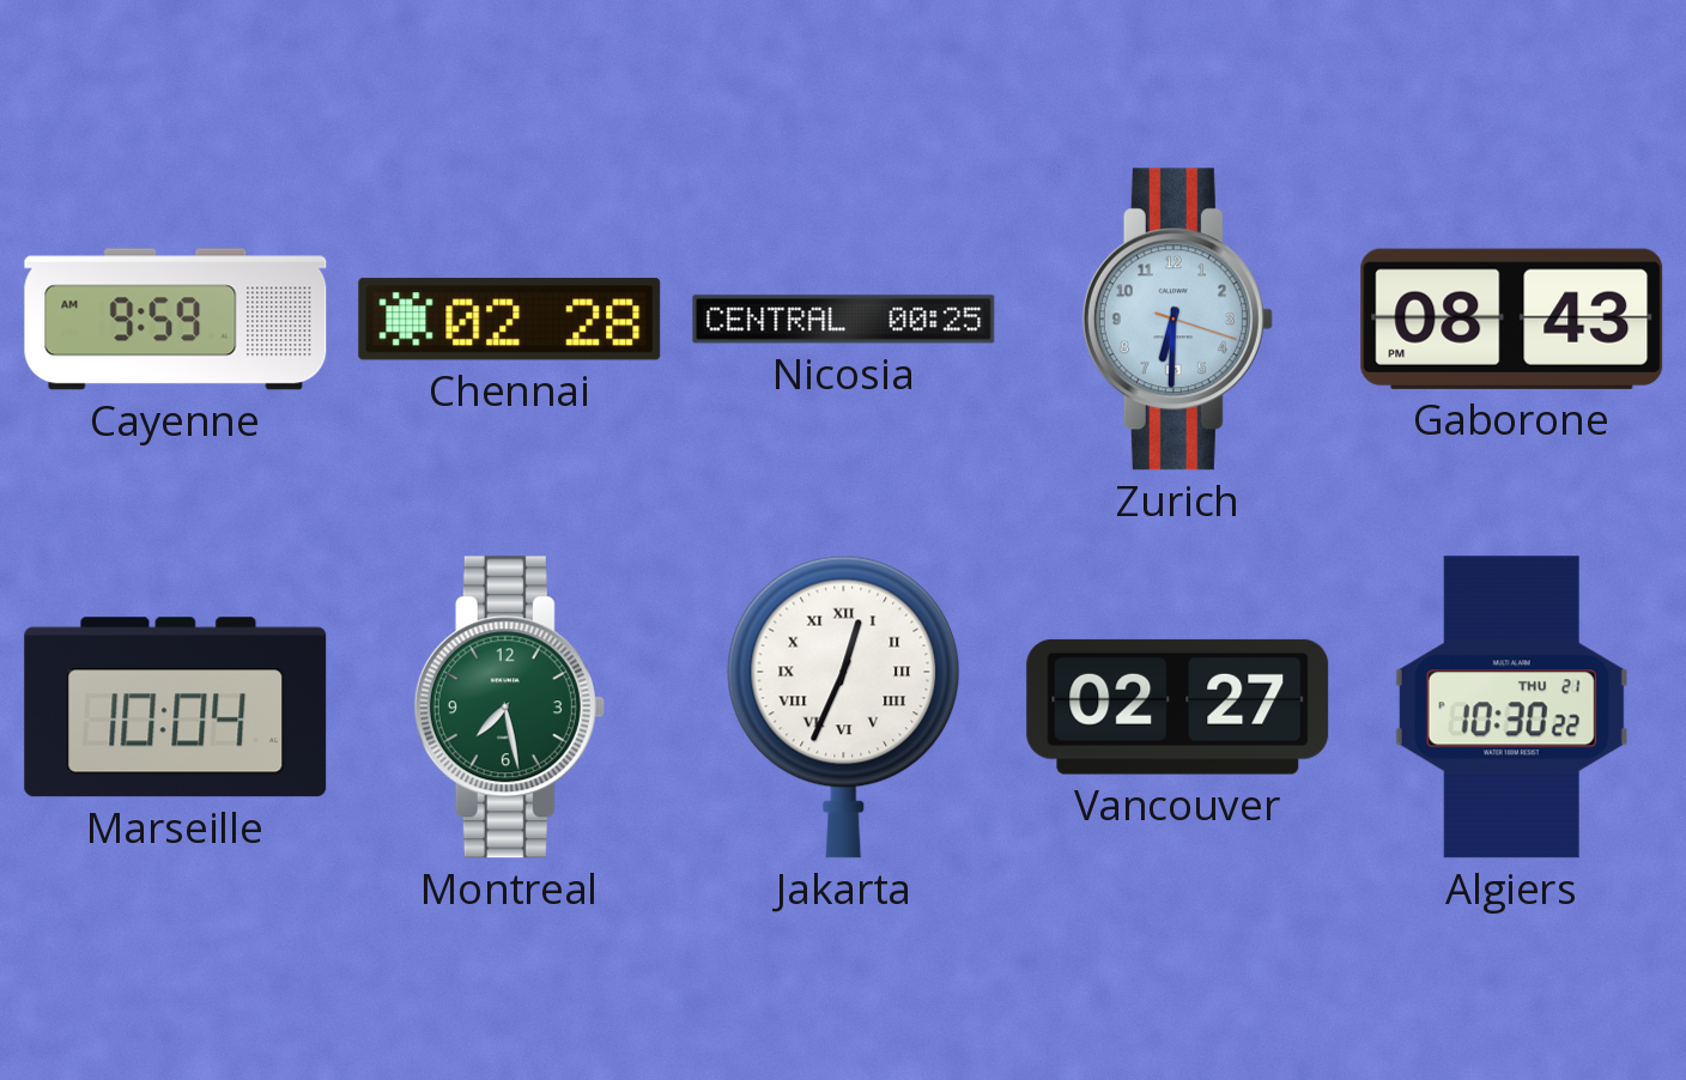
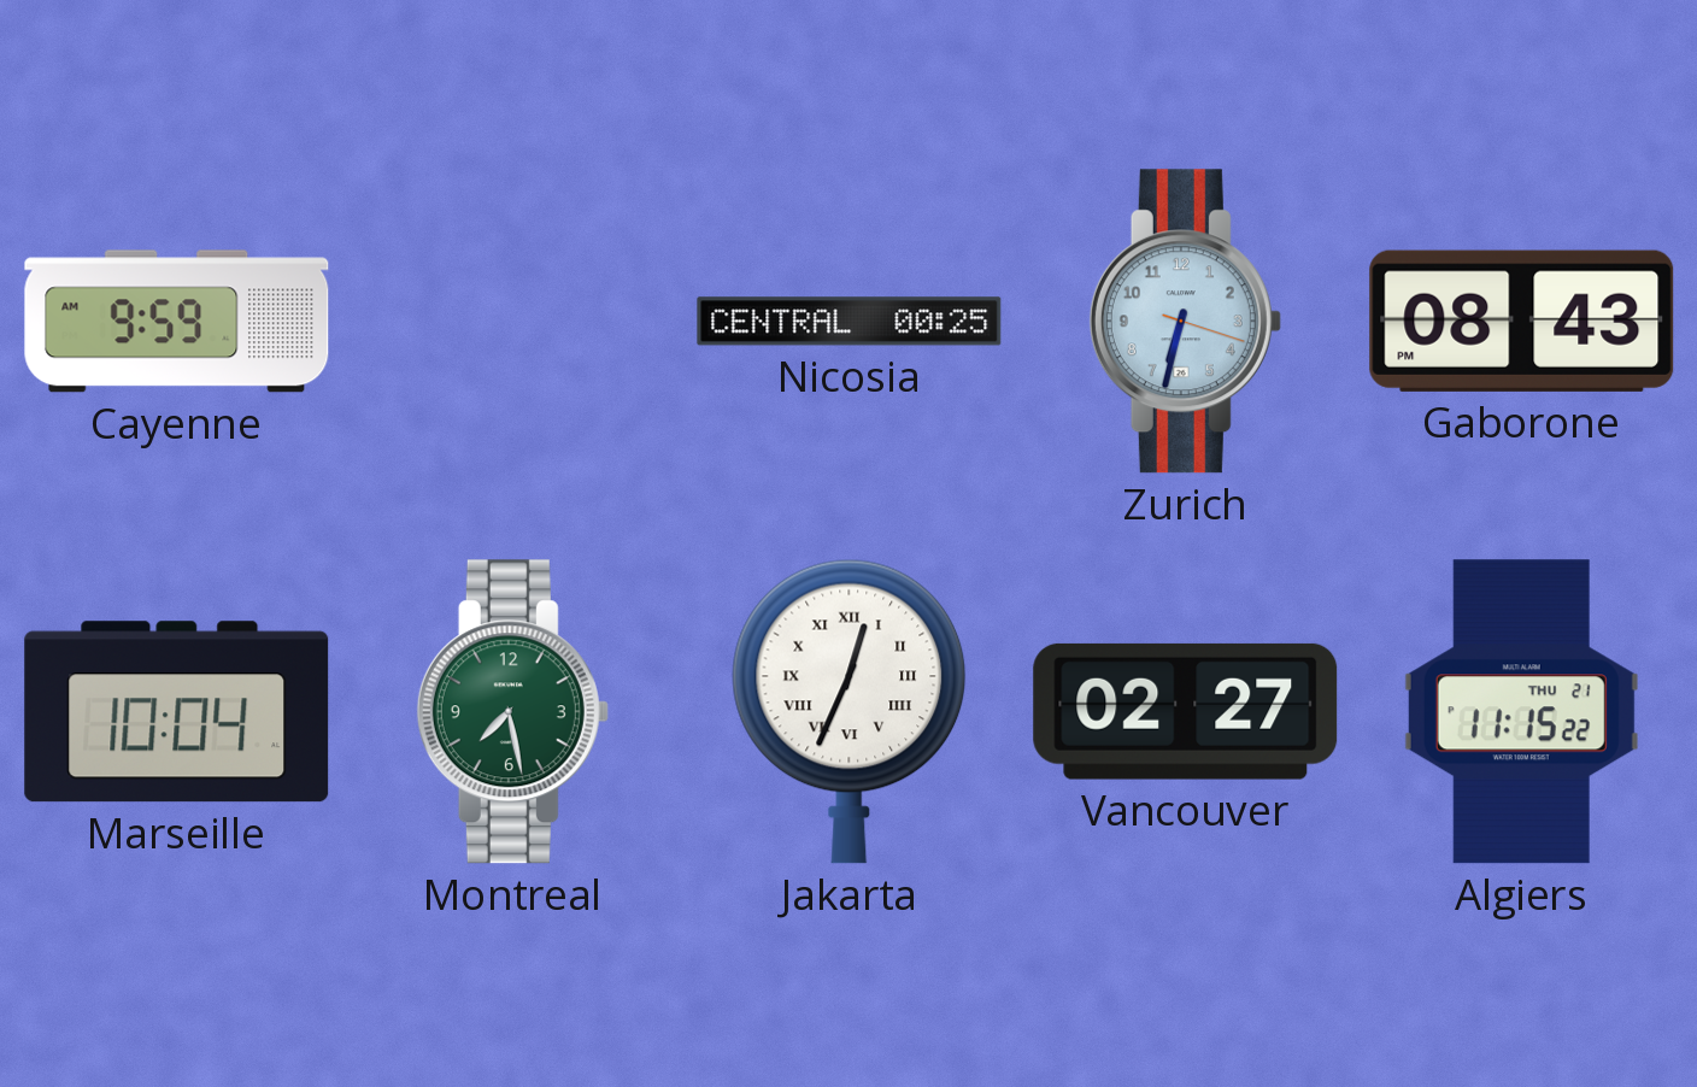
Chennai: 02:28 -> none (510, 320)
Zurich: 6:30 -> 6:32 (1185, 322)
Algiers: 10:30 -> 11:15 (1521, 712)
